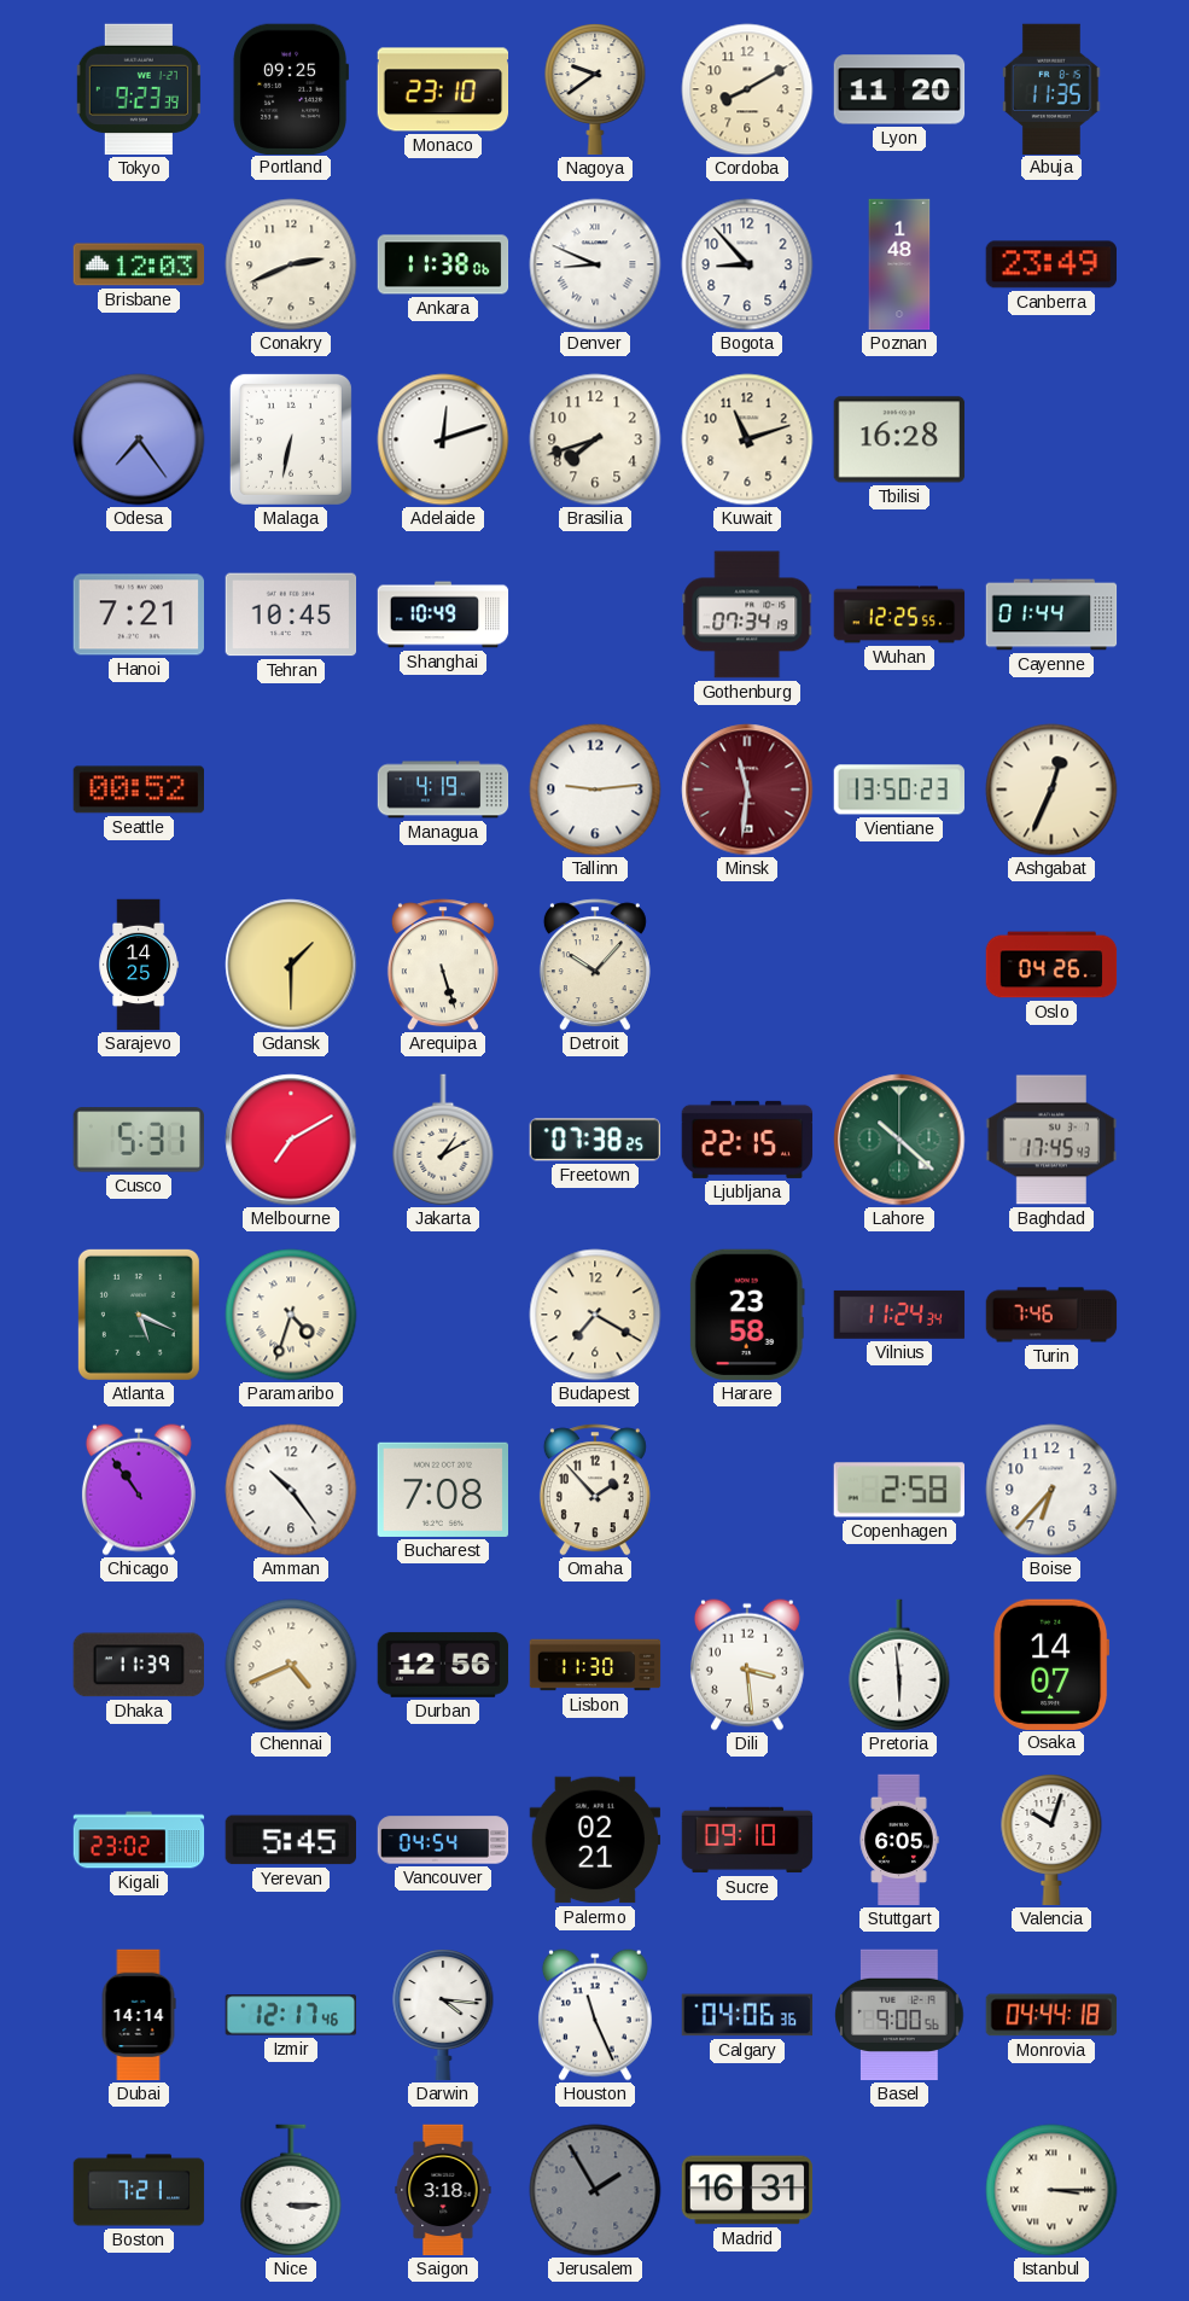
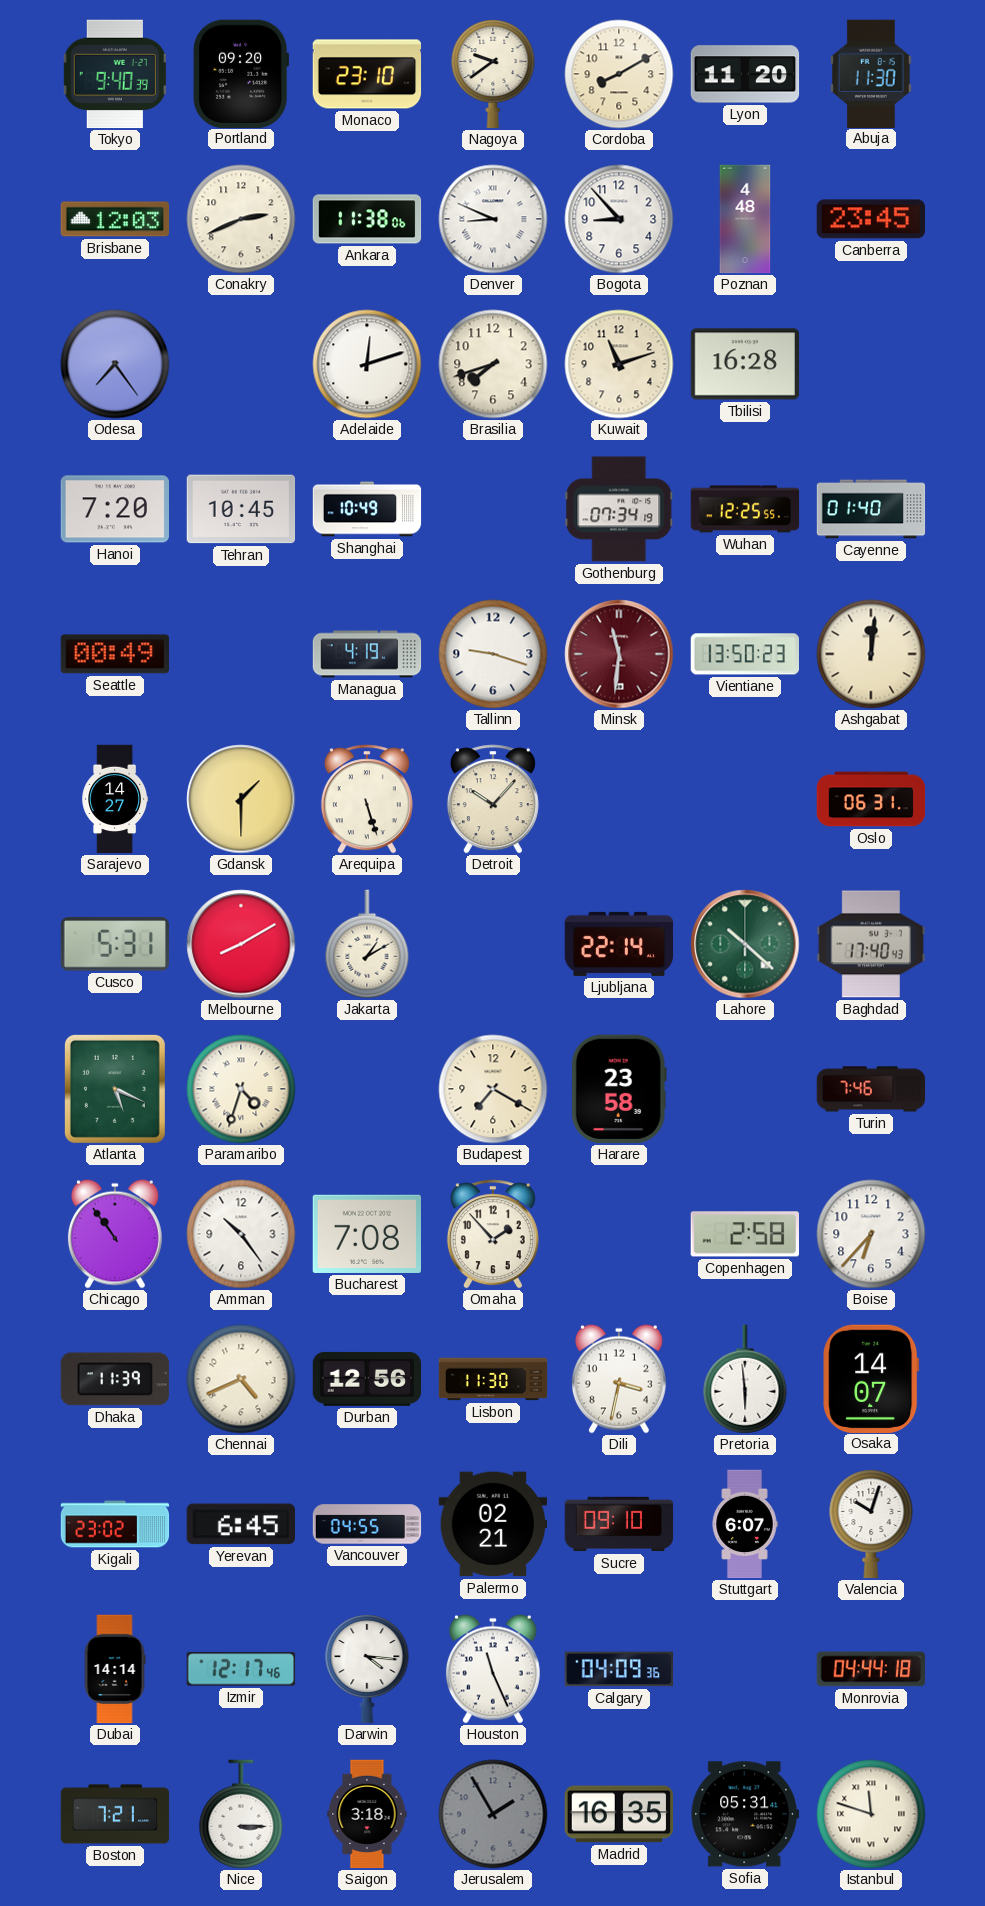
Tokyo: 9:23 -> 9:40 (115, 74)
Portland: 09:25 -> 09:20 (241, 73)
Abuja: 11:35 -> 11:30 (871, 73)
Poznan: 1:48 -> 4:48 (745, 219)
Canberra: 23:49 -> 23:45 (870, 219)
Malaga: 6:32 -> none (291, 439)
Hanoi: 7:21 -> 7:20 (114, 509)
Cayenne: 01:44 -> 01:40 (871, 509)
Seattle: 00:52 -> 00:49 (114, 654)
Tallinn: 9:14 -> 9:18 (493, 654)
Ashgabat: 12:34 -> 12:01 (871, 654)
Sarajevo: 14:25 -> 14:27 (115, 799)
Oslo: 04:26 -> 06:31 (871, 799)
Melbourne: 7:10 -> 8:10 (241, 944)
Freetown: 07:38 -> none (594, 1140)
Ljubljana: 22:15 -> 22:14 (619, 944)
Baghdad: 17:45 -> 17:40 (871, 944)
Vilnius: 11:24 -> none (899, 1315)
Dili: 3:29 -> 3:32 (619, 1379)
Yerevan: 5:45 -> 6:45 (240, 1524)
Vancouver: 04:54 -> 04:55 (367, 1524)
Stuttgart: 6:05 -> 6:07 (745, 1524)
Calgary: 04:06 -> 04:09 (619, 1669)
Basel: 9:00 -> none (899, 2015)
Madrid: 16:31 -> 16:35 (619, 1814)
Sofia: none -> 05:31 (744, 1814)
Istanbul: 3:15 -> 11:48 (871, 1814)
